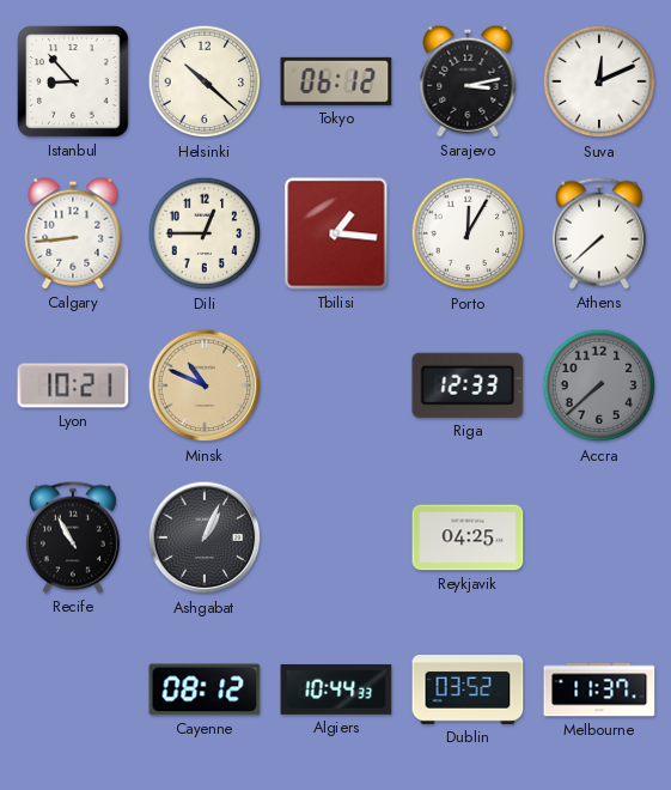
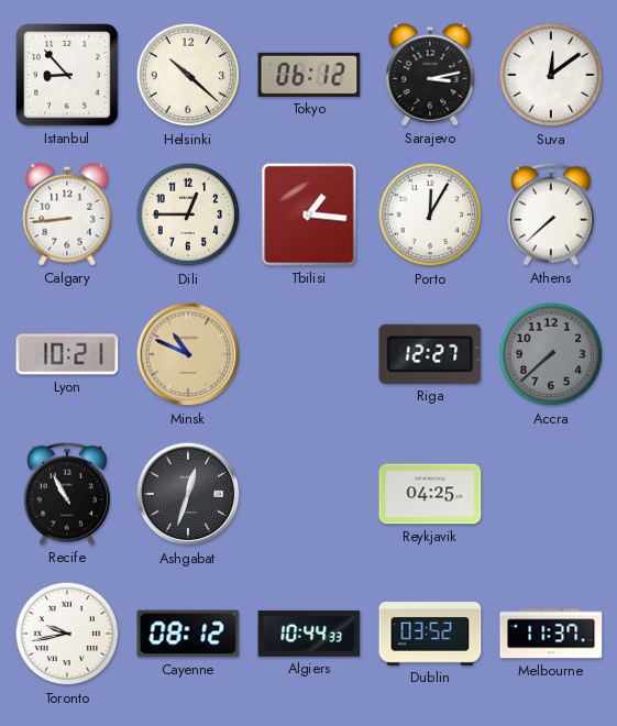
Suva: 12:11 -> 12:09 (551, 75)
Riga: 12:33 -> 12:27 (430, 354)
Ashgabat: 1:04 -> 12:33 (188, 494)
Toronto: none -> 9:43 (67, 634)
